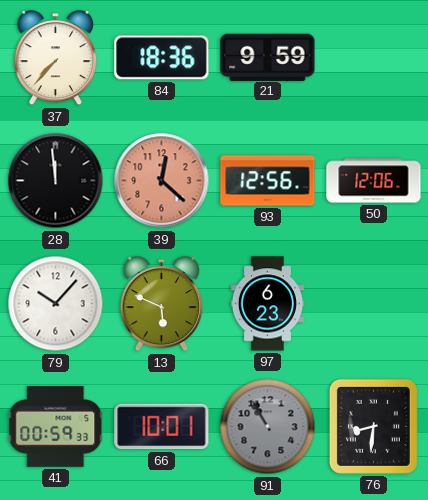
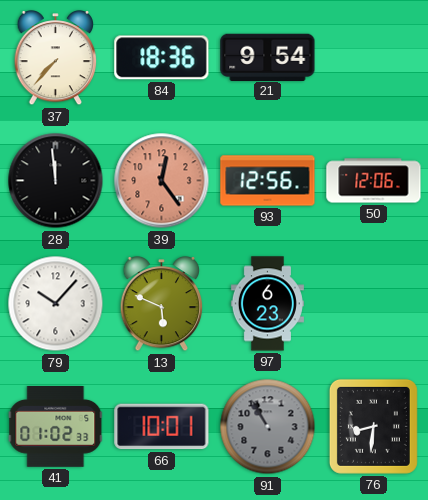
21: 9:59 -> 9:54 (268, 57)
39: 12:22 -> 12:24 (162, 181)
41: 00:59 -> 01:02 (56, 427)
